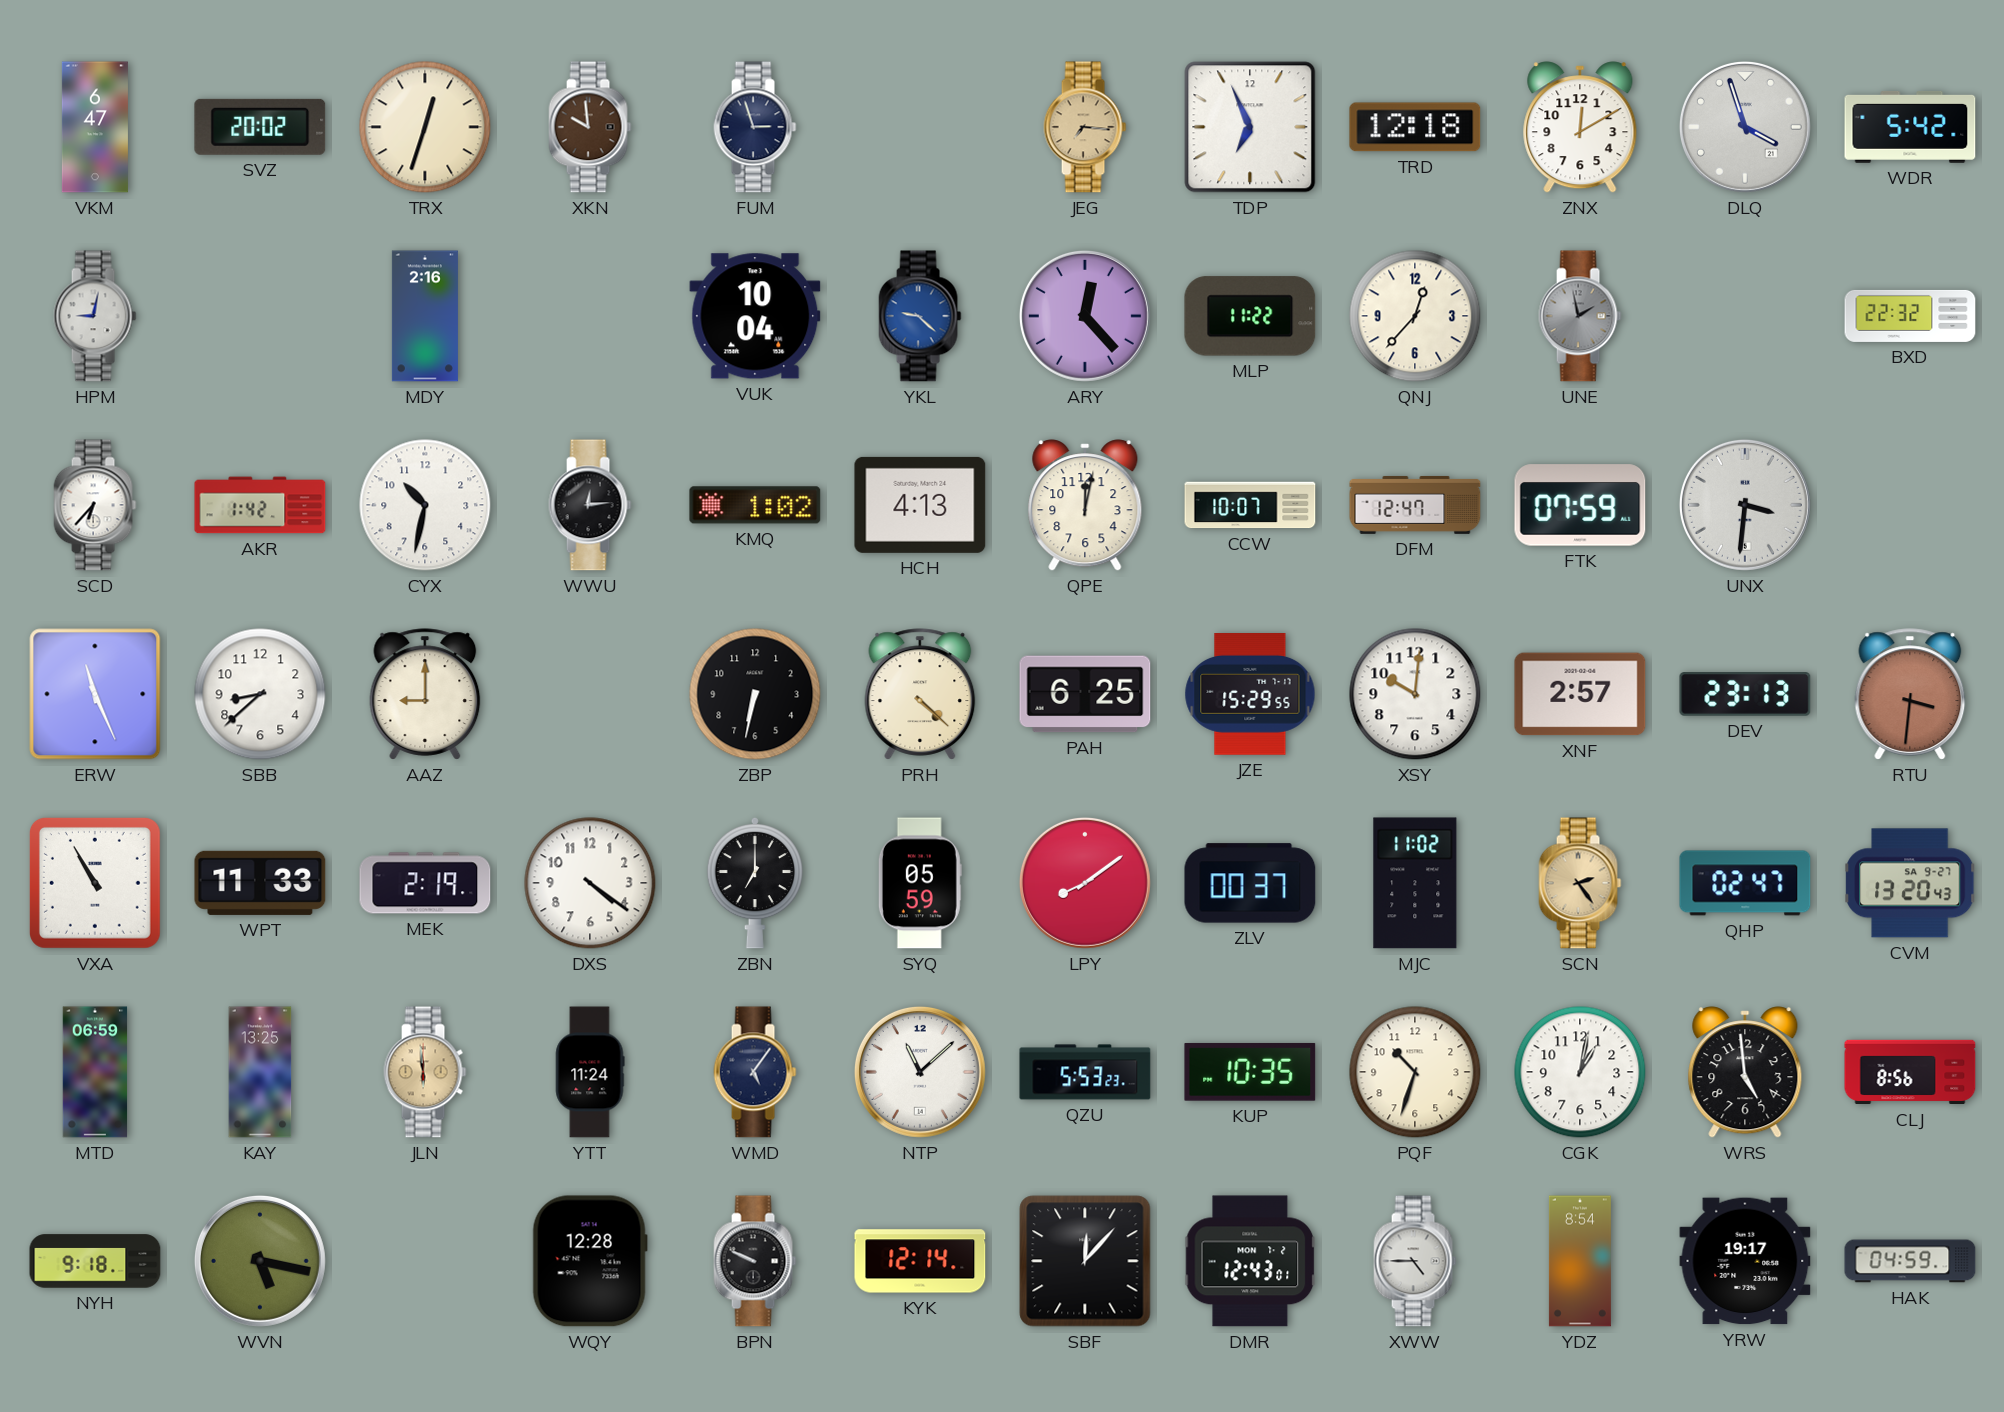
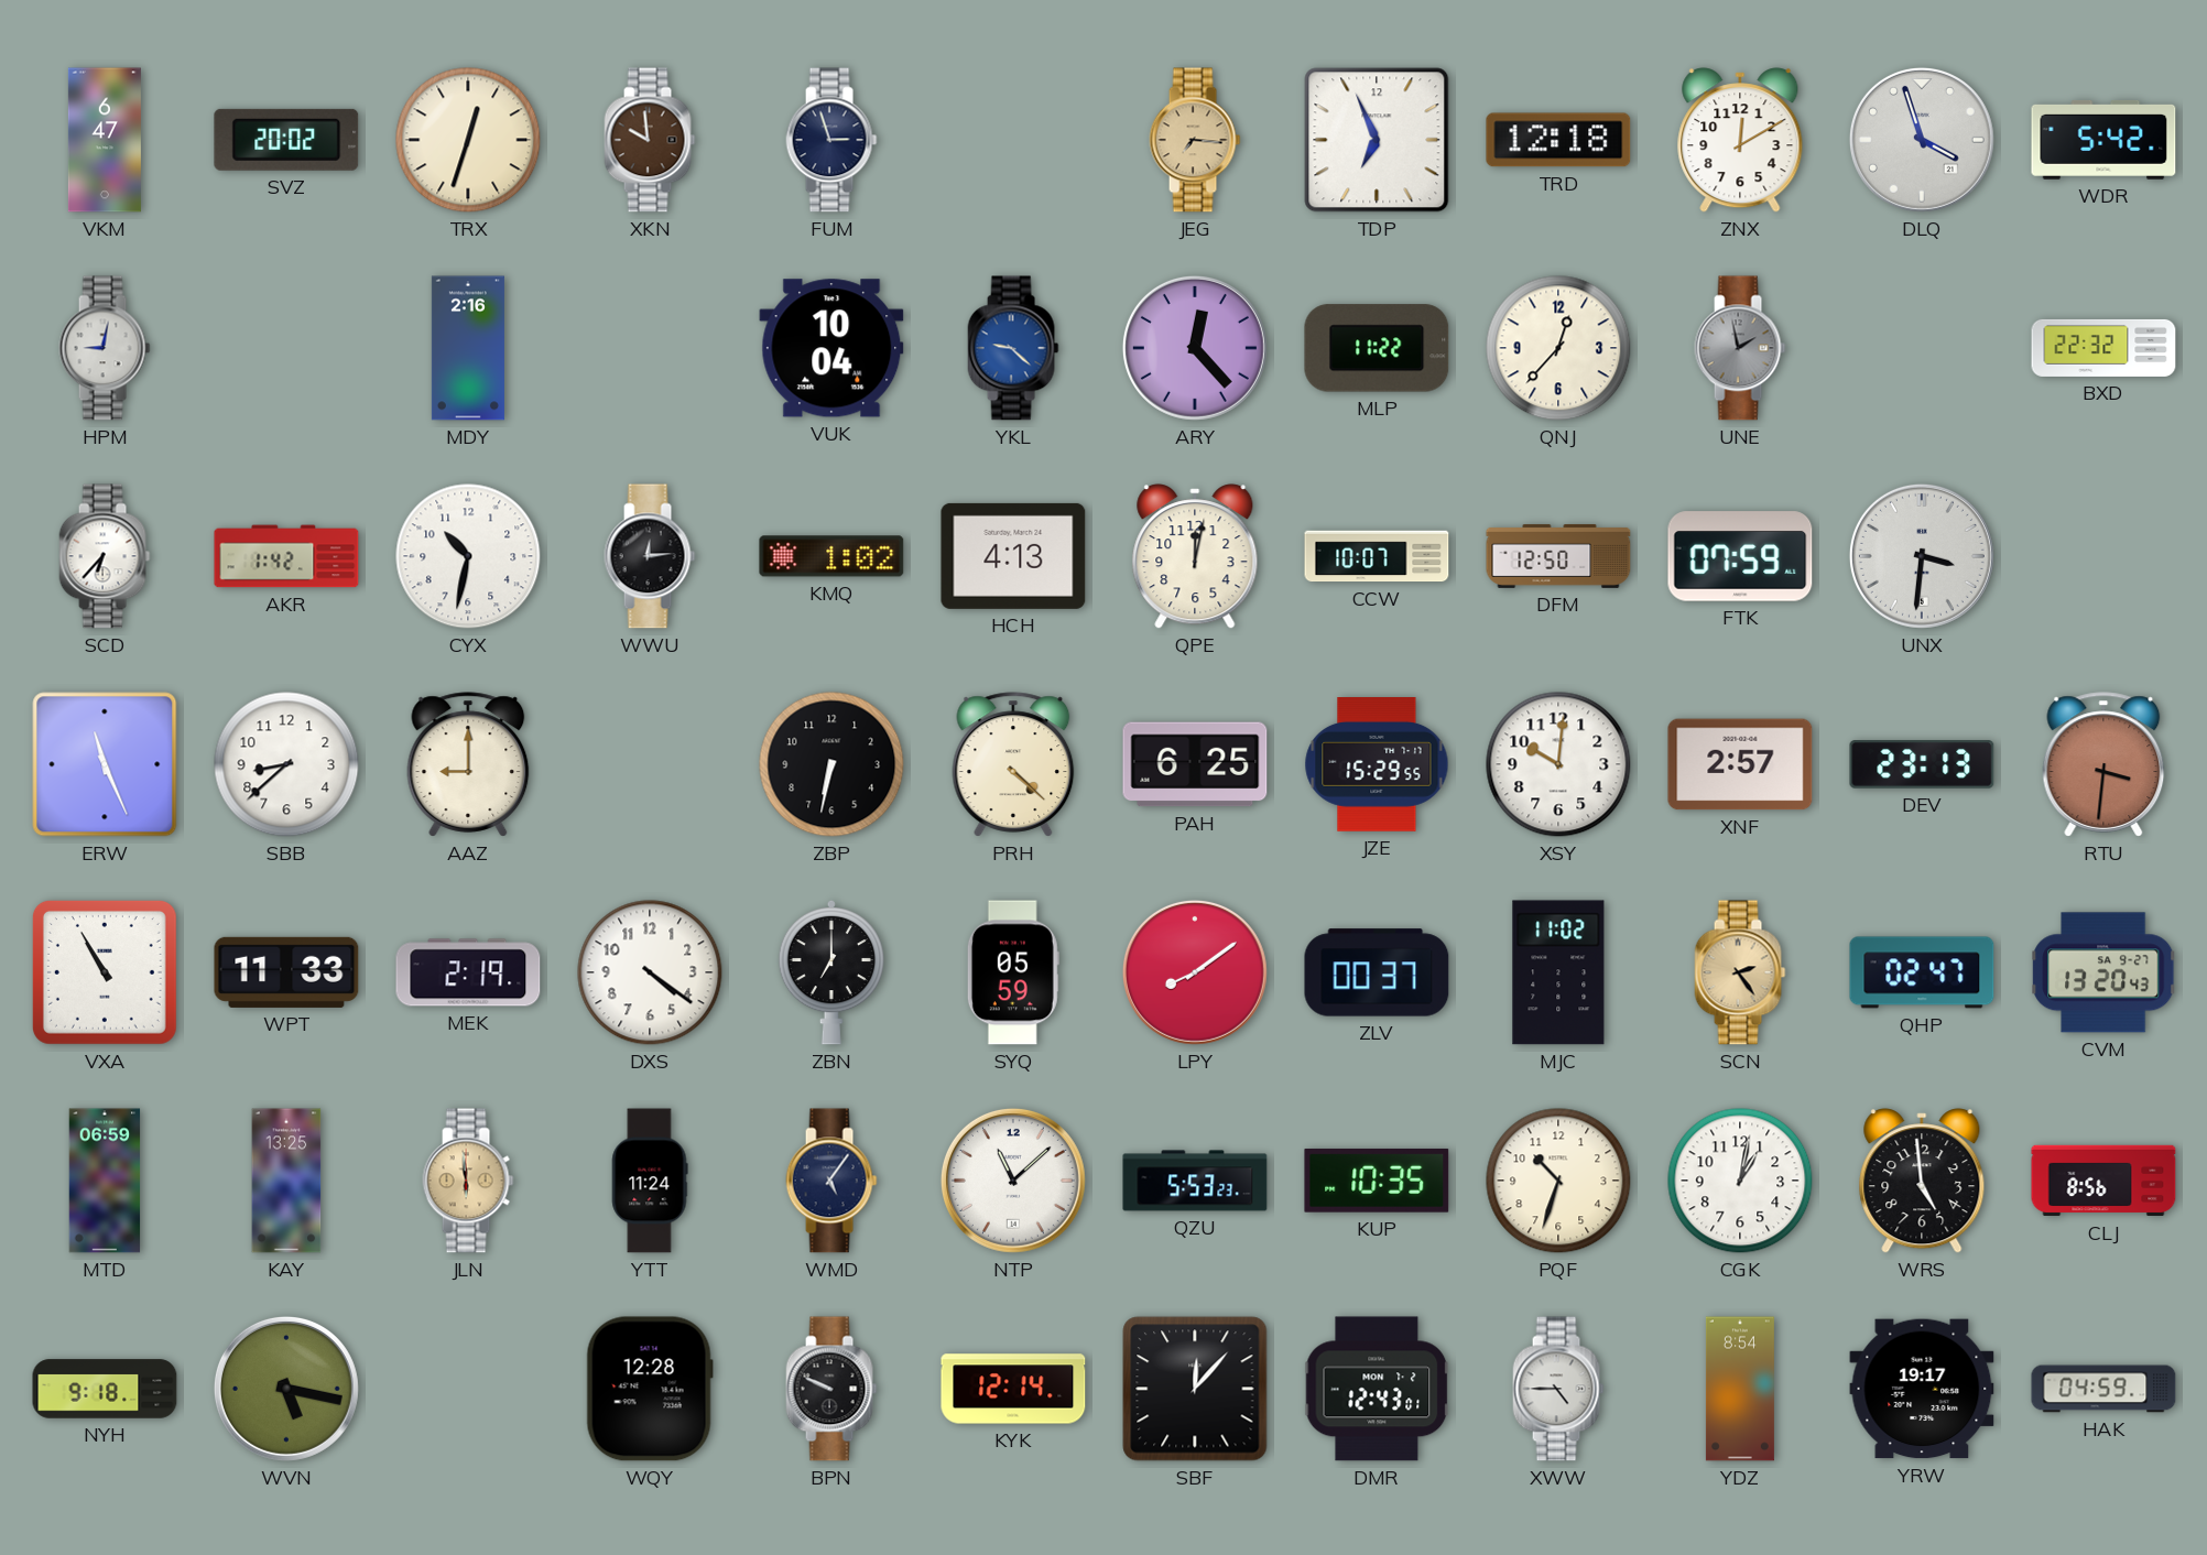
DFM: 12:47 -> 12:50 (1558, 556)
